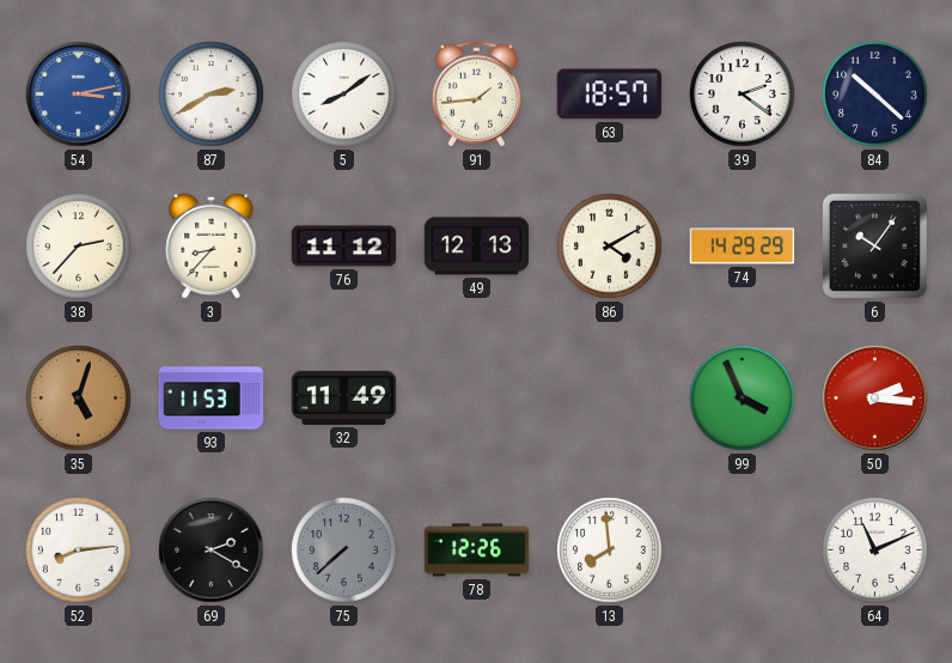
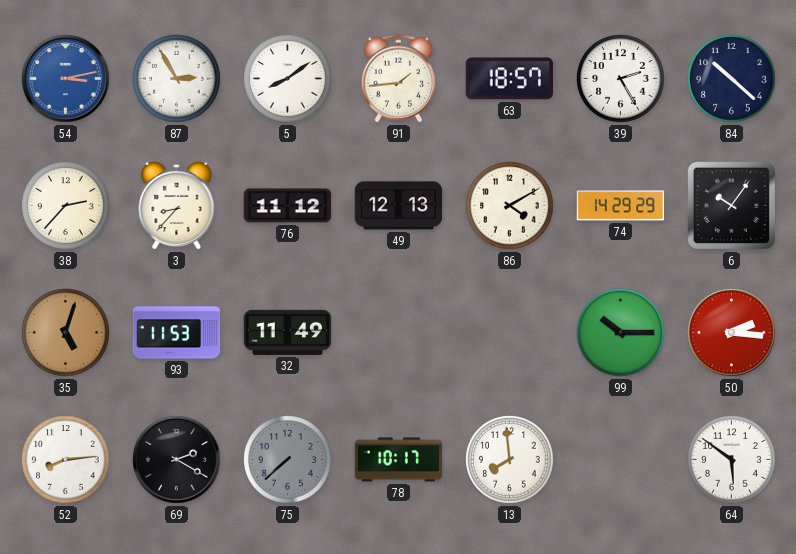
87: 2:40 -> 2:55 (177, 79)
39: 2:21 -> 2:25 (621, 79)
99: 3:56 -> 10:15 (621, 333)
78: 12:26 -> 10:17 (399, 460)
64: 11:11 -> 5:51 (732, 460)
